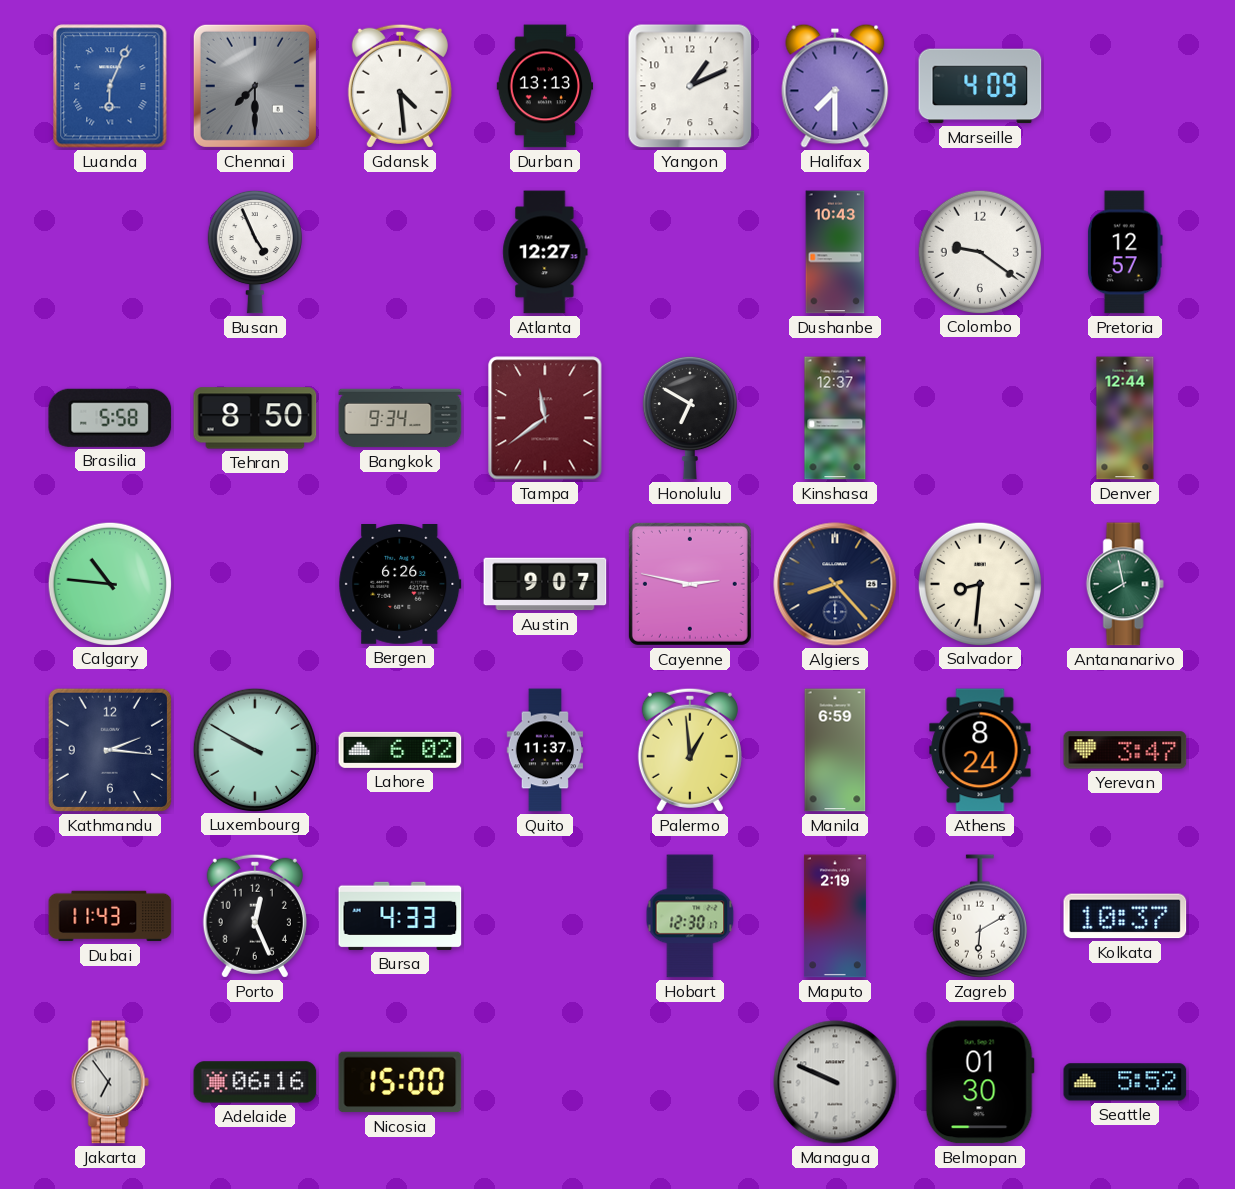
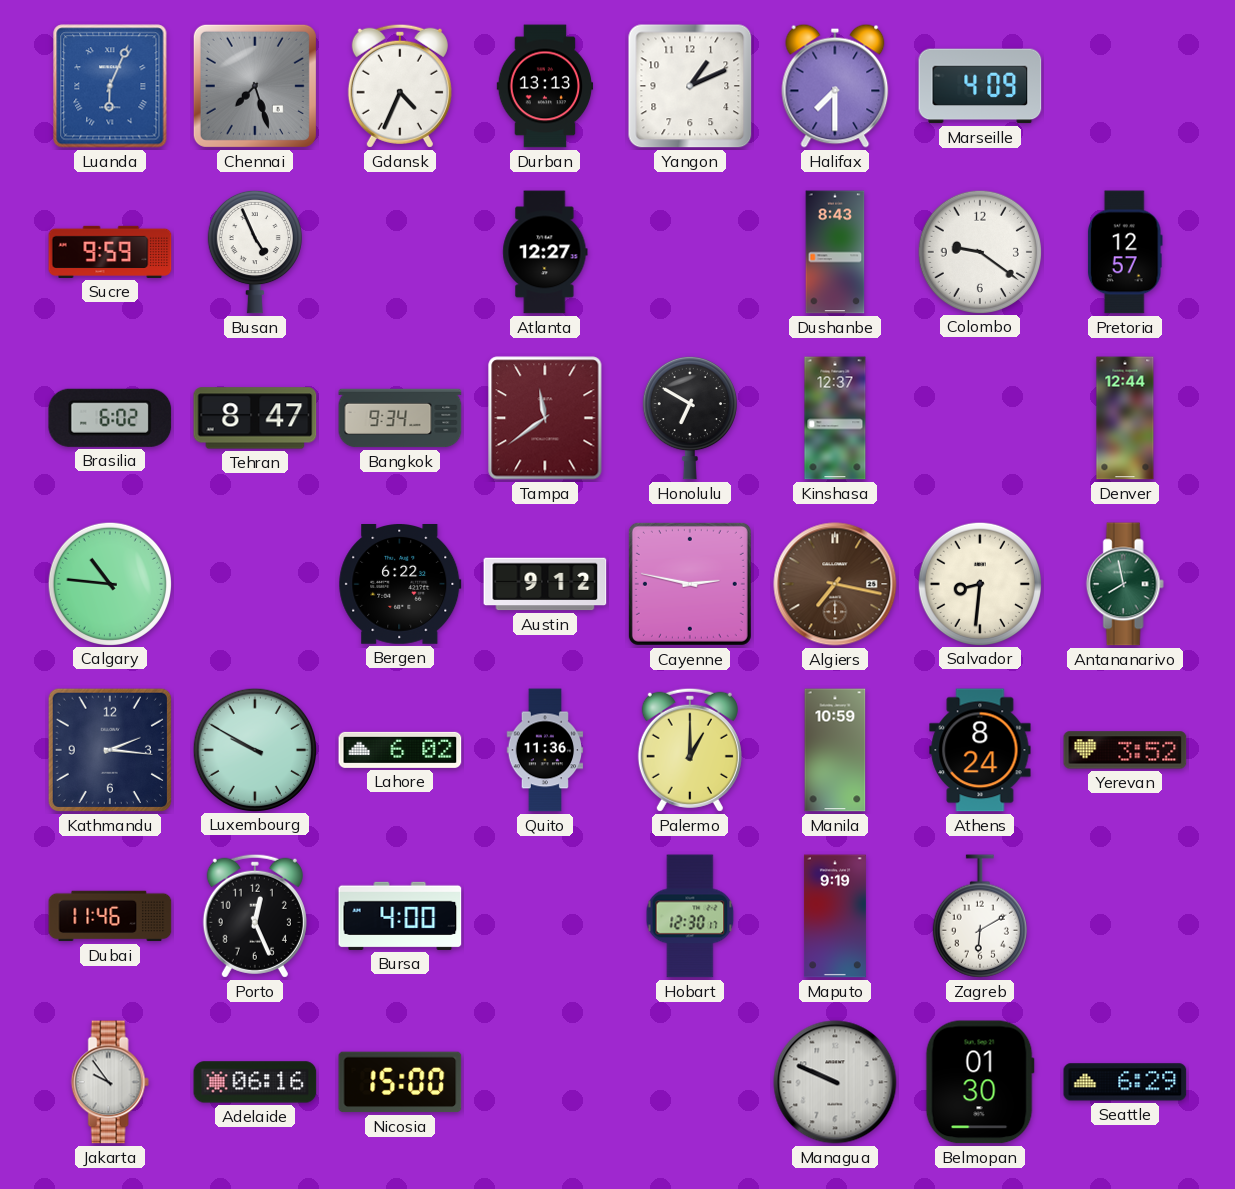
Chennai: 7:30 -> 7:27 (255, 86)
Gdansk: 4:29 -> 4:34 (400, 86)
Sucre: none -> 9:59 (110, 252)
Dushanbe: 10:43 -> 8:43 (835, 252)
Brasilia: 5:58 -> 6:02 (110, 418)
Tehran: 8:50 -> 8:47 (255, 418)
Bergen: 6:26 -> 6:22 (400, 585)
Austin: 9:07 -> 9:12 (545, 584)
Algiers: 8:23 -> 7:17 (835, 584)
Algiers dial: navy -> brown (835, 584)
Quito: 11:37 -> 11:36 (545, 750)
Palermo: 12:59 -> 1:00 (690, 750)
Manila: 6:59 -> 10:59 (835, 750)
Yerevan: 3:47 -> 3:52 (1125, 750)
Dubai: 11:43 -> 11:46 (110, 916)
Bursa: 4:33 -> 4:00 (400, 916)
Maputo: 2:19 -> 9:19 (835, 916)
Kolkata: 10:37 -> none (1125, 916)
Jakarta: 6:54 -> 9:54 (110, 1082)
Seattle: 5:52 -> 6:29 (1125, 1082)
